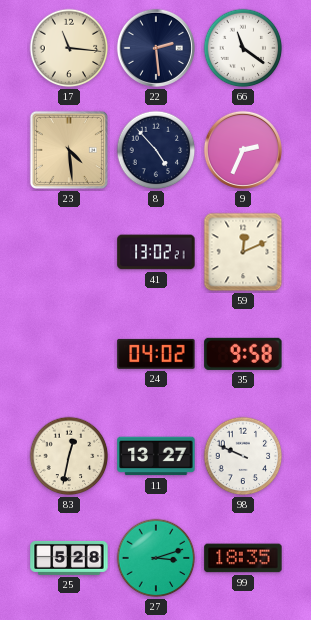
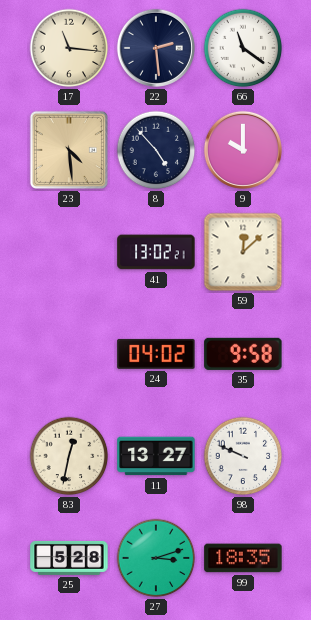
9: 2:34 -> 10:00 (243, 150)
59: 12:11 -> 12:08 (243, 252)
